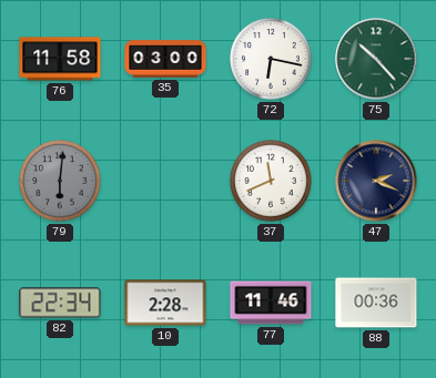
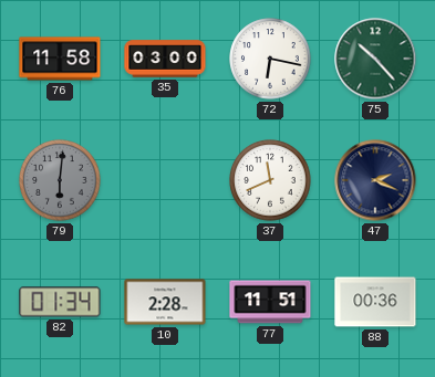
82: 22:34 -> 01:34 (60, 302)
77: 11:46 -> 11:51 (270, 302)
